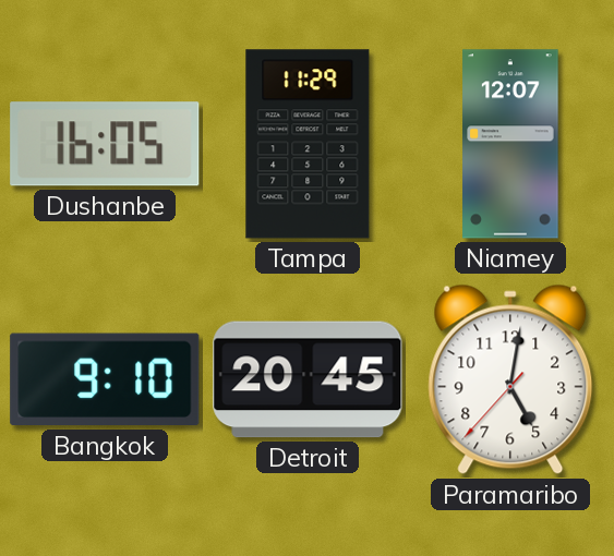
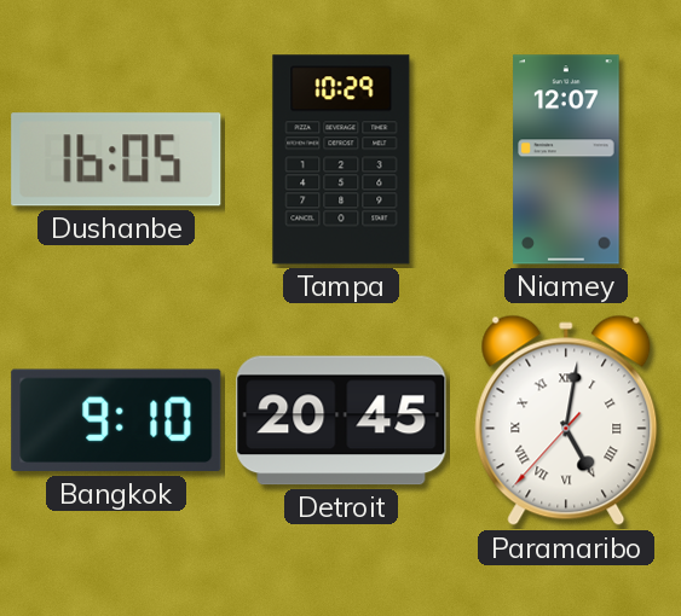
Tampa: 11:29 -> 10:29 (341, 159)
Paramaribo numerals: Arabic -> Roman (566, 420)
